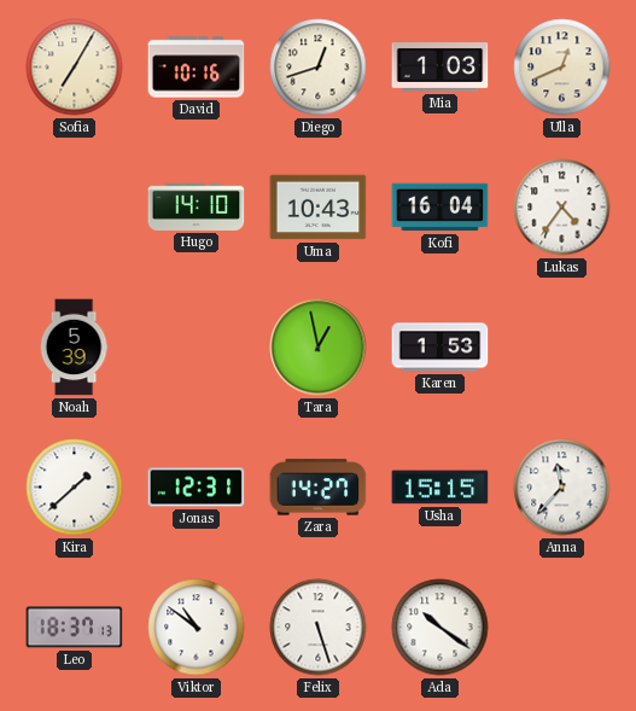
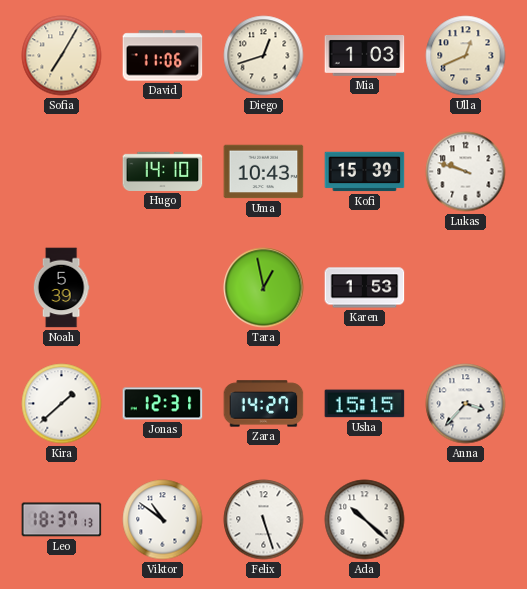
David: 10:16 -> 11:06 (163, 56)
Kofi: 16:04 -> 15:39 (365, 172)
Lukas: 4:36 -> 9:48 (466, 172)
Anna: 11:37 -> 3:37 (466, 404)
Ada: 10:21 -> 10:22 (365, 520)
